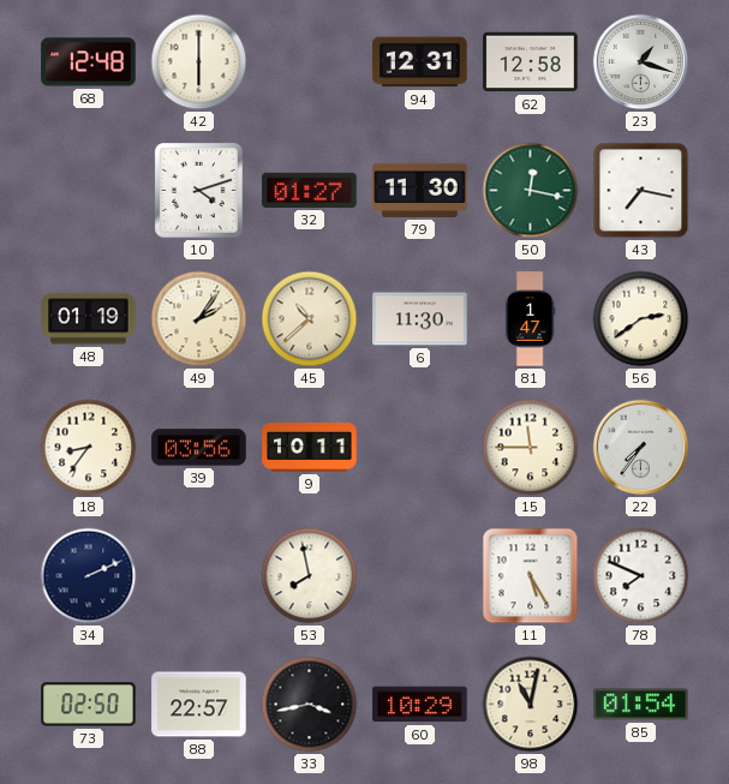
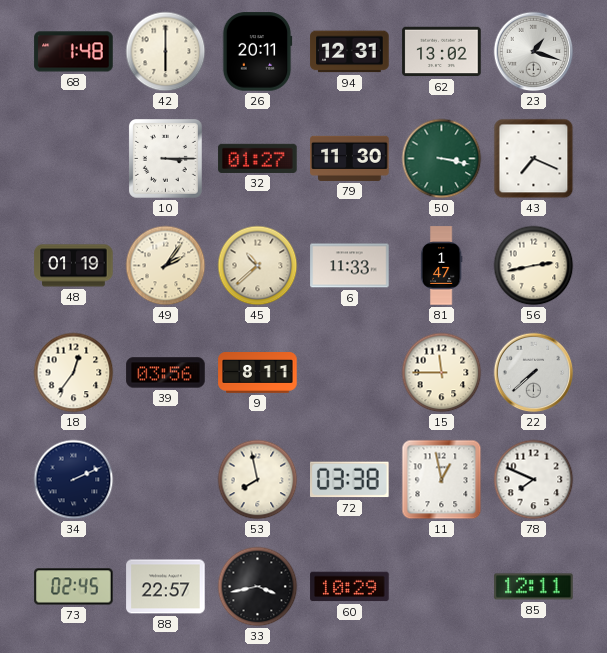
68: 12:48 -> 1:48 (74, 52)
26: none -> 20:11 (257, 52)
62: 12:58 -> 13:02 (442, 52)
10: 4:12 -> 3:15 (166, 159)
50: 12:17 -> 3:17 (442, 159)
43: 7:17 -> 7:19 (534, 159)
6: 11:30 -> 11:33 (350, 266)
56: 2:39 -> 2:43 (534, 266)
18: 8:36 -> 12:36 (74, 373)
9: 10:11 -> 8:11 (258, 373)
22: 7:36 -> 7:38 (534, 373)
72: none -> 03:38 (350, 480)
11: 5:25 -> 12:58 (442, 480)
73: 02:50 -> 02:45 (74, 587)
98: 11:02 -> none (531, 705)
85: 01:54 -> 12:11 (534, 587)
